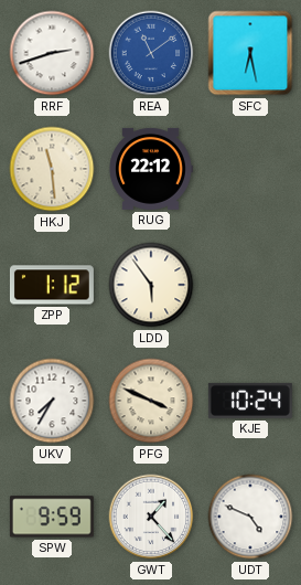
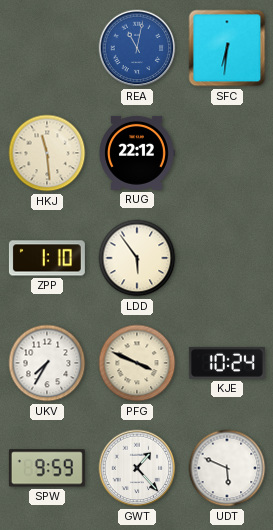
RRF: 2:42 -> none (52, 53)
REA: 11:09 -> 11:02 (137, 48)
SFC: 6:28 -> 6:31 (227, 48)
ZPP: 1:12 -> 1:10 (47, 258)
UDT: 4:49 -> 5:49 (227, 468)
